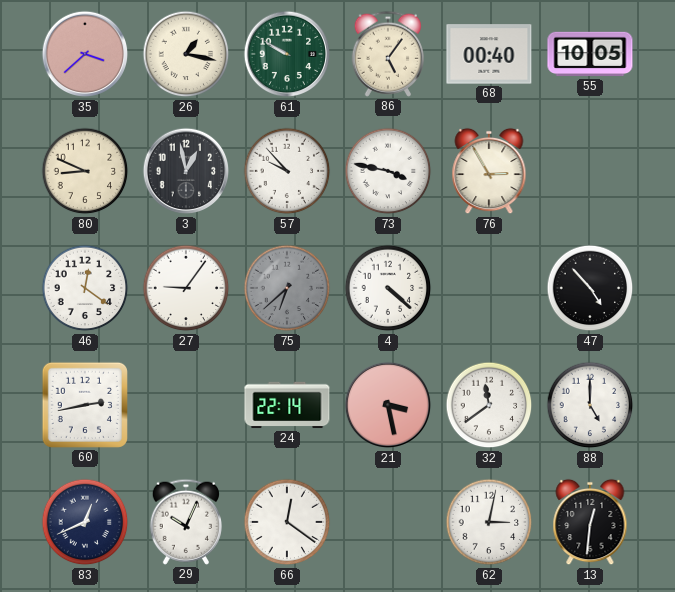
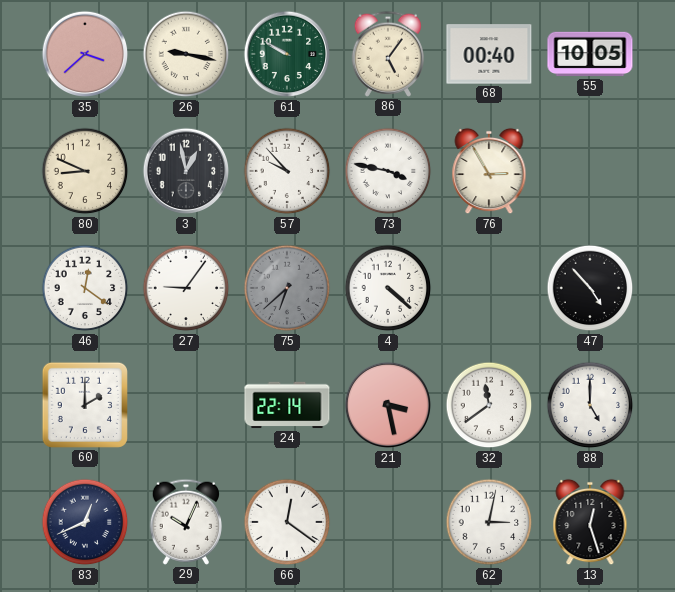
26: 1:17 -> 9:17 (186, 54)
60: 2:43 -> 2:00 (85, 405)
13: 12:31 -> 12:27 (590, 522)
